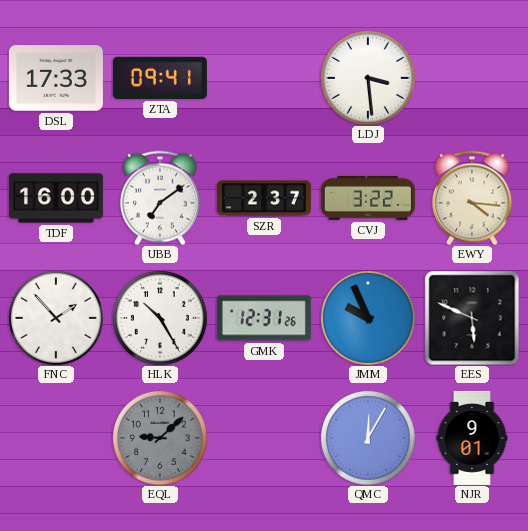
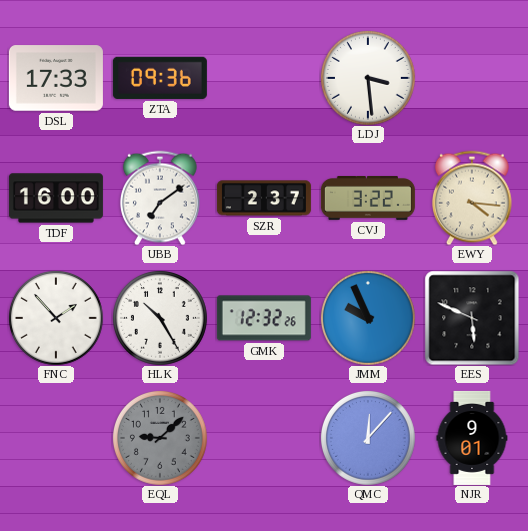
ZTA: 09:41 -> 09:36 (160, 78)
GMK: 12:31 -> 12:32 (264, 318)
QMC: 12:05 -> 12:07 (368, 438)
